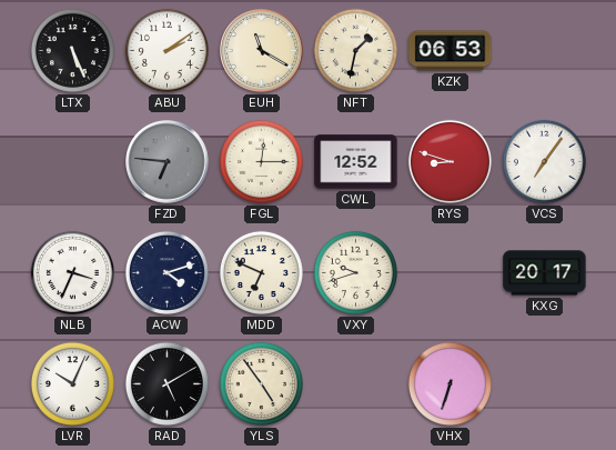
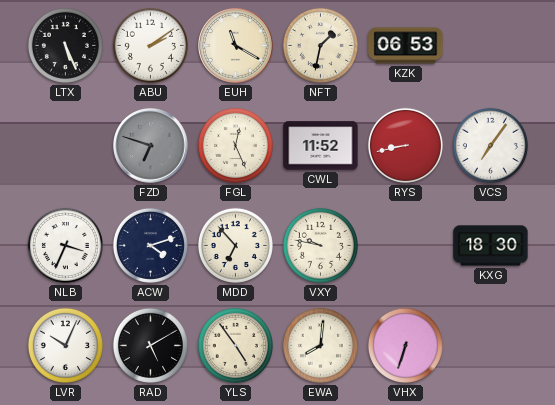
FZD: 6:46 -> 6:48 (151, 146)
FGL: 12:15 -> 12:26 (235, 145)
CWL: 12:52 -> 11:52 (321, 146)
RYS: 8:48 -> 8:43 (405, 145)
MDD: 6:49 -> 6:53 (235, 245)
VXY: 9:42 -> 9:47 (320, 245)
KXG: 20:17 -> 18:30 (491, 246)
EWA: none -> 8:01 (320, 345)
